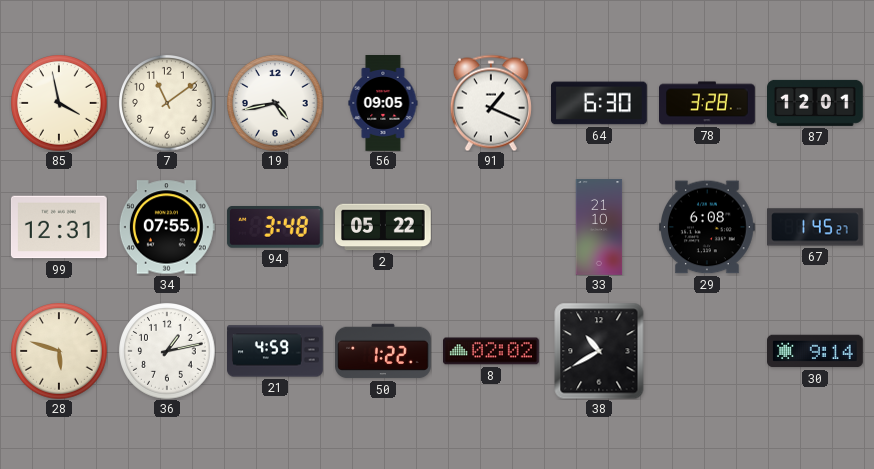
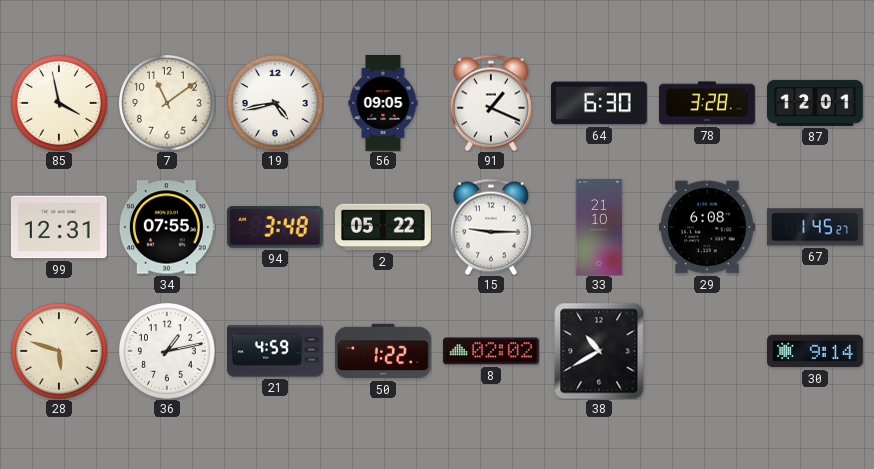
15: none -> 9:15 (491, 227)
